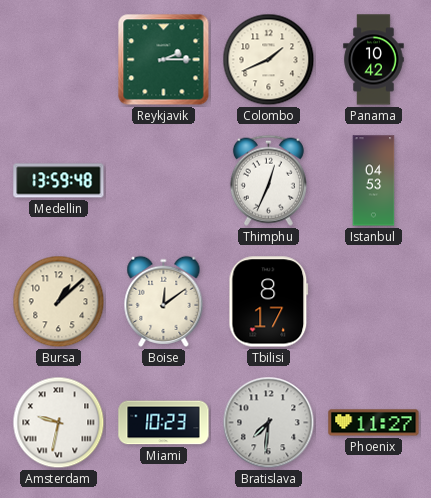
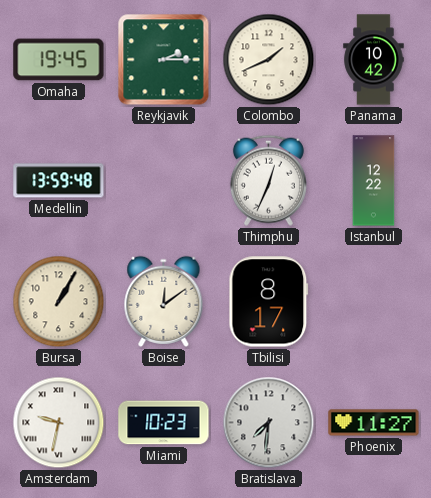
Omaha: none -> 19:45 (59, 60)
Istanbul: 04:53 -> 12:22 (374, 181)
Bursa: 1:08 -> 1:05 (59, 302)
